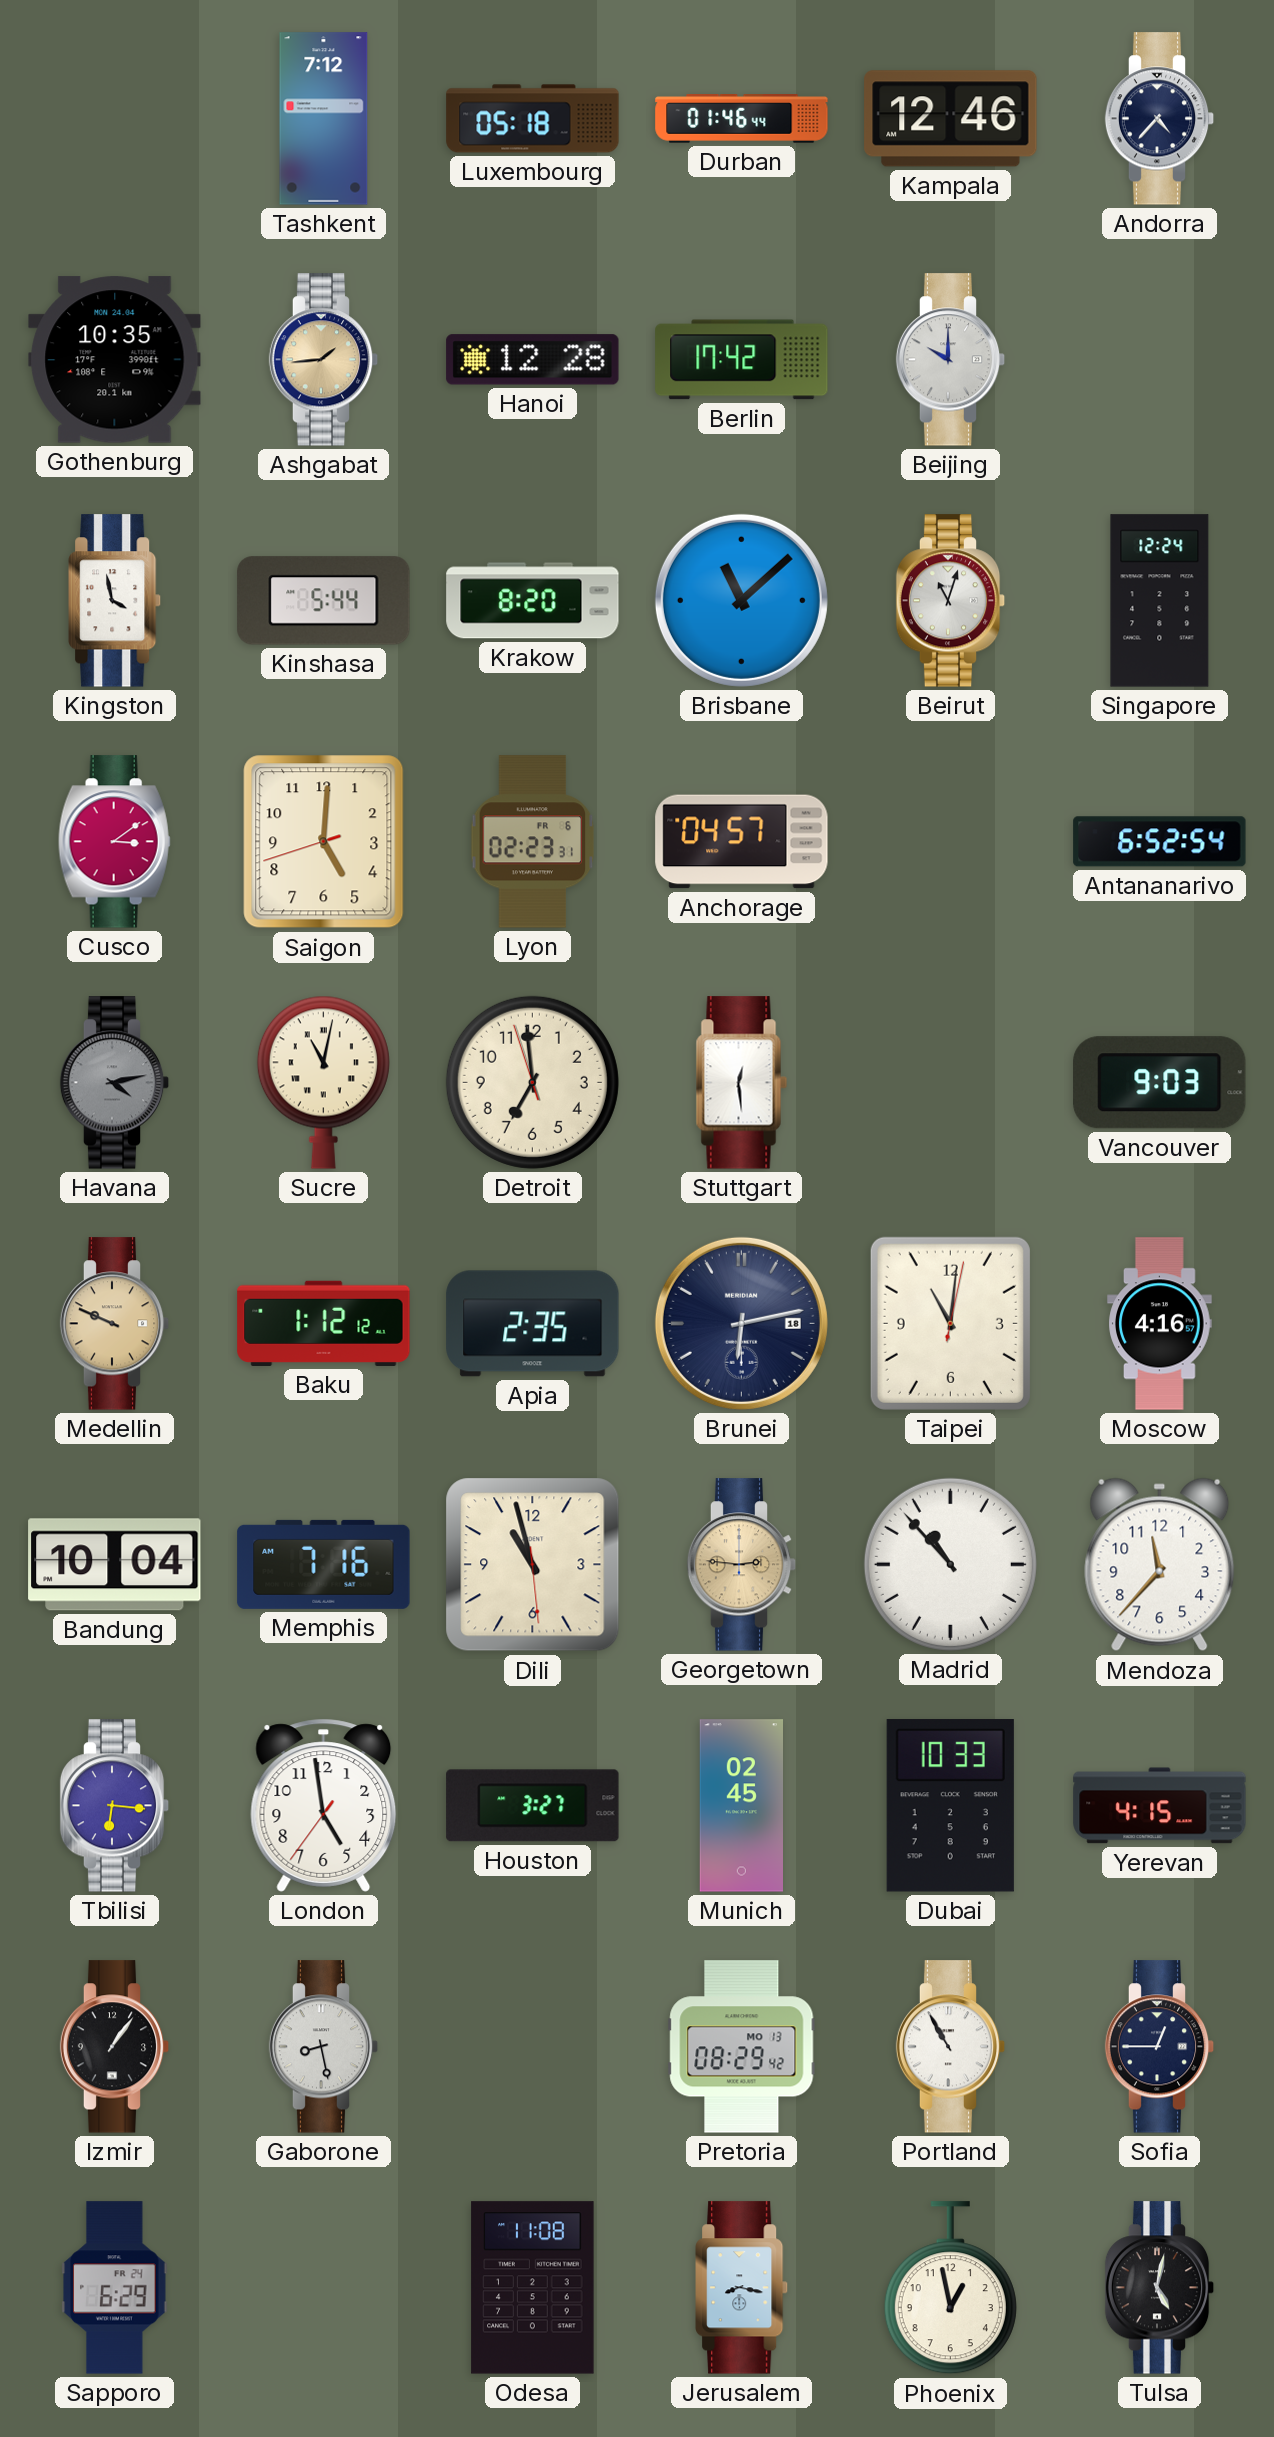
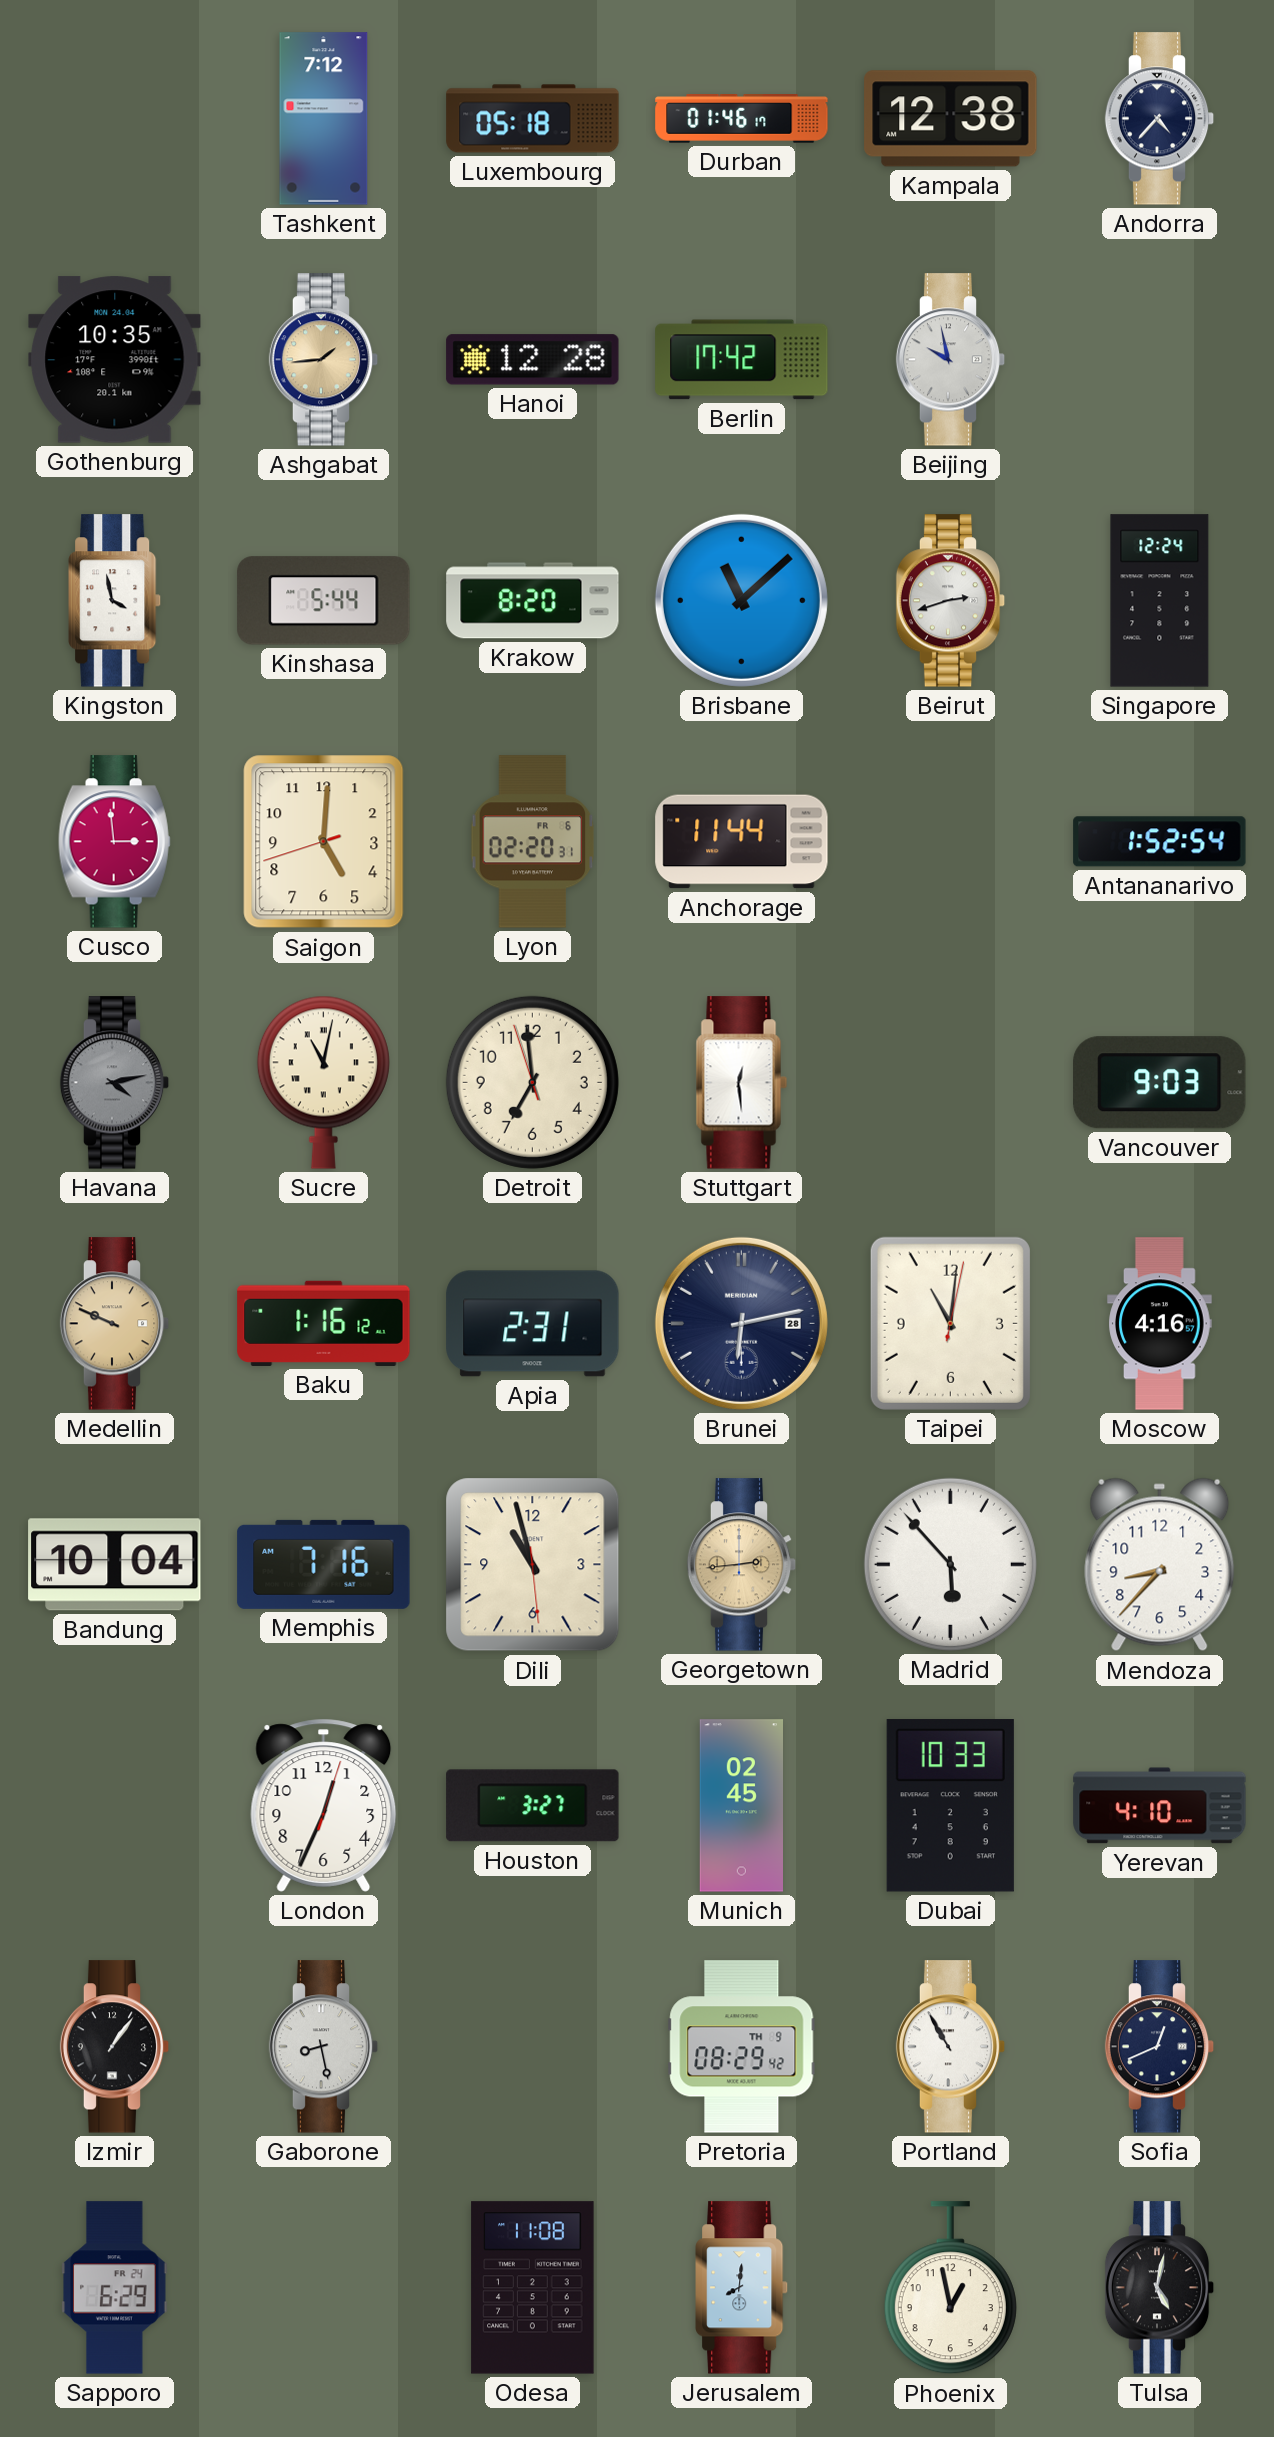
Durban: 01:46:44 -> 01:46:17 (742, 119)
Kampala: 12:46 -> 12:38 (951, 119)
Beijing: 10:00 -> 9:58 (951, 360)
Beirut: 11:03 -> 2:42 (951, 601)
Cusco: 3:09 -> 2:59 (114, 842)
Lyon: 02:23 -> 02:20 (533, 842)
Anchorage: 04:57 -> 11:44 (742, 842)
Antananarivo: 6:52 -> 1:52 (1160, 842)
Baku: 1:12 -> 1:16 (324, 1323)
Apia: 2:35 -> 2:31 (533, 1324)
Brunei date: 18 -> 28 (741, 1323)
Georgetown: 2:46 -> 2:44 (742, 1565)
Madrid: 10:53 -> 5:53 (950, 1564)
Mendoza: 11:37 -> 8:37 (1160, 1565)
Tbilisi: 6:16 -> none (115, 1806)
London: 4:58 -> 12:34 (324, 1805)
Yerevan: 4:15 -> 4:10 (1160, 1806)
Pretoria date: MO 13 -> TH 9 (742, 2047)
Sofia: 12:45 -> 12:41 (1160, 2047)
Jerusalem: 8:17 -> 8:01 (742, 2288)
